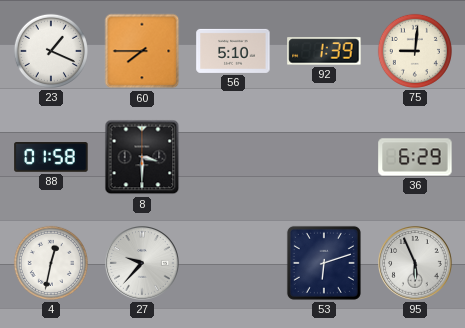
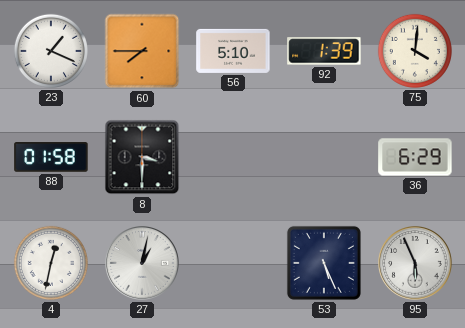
75: 9:01 -> 4:01 (415, 51)
27: 9:37 -> 1:02 (142, 263)
53: 6:12 -> 5:26 (324, 263)
